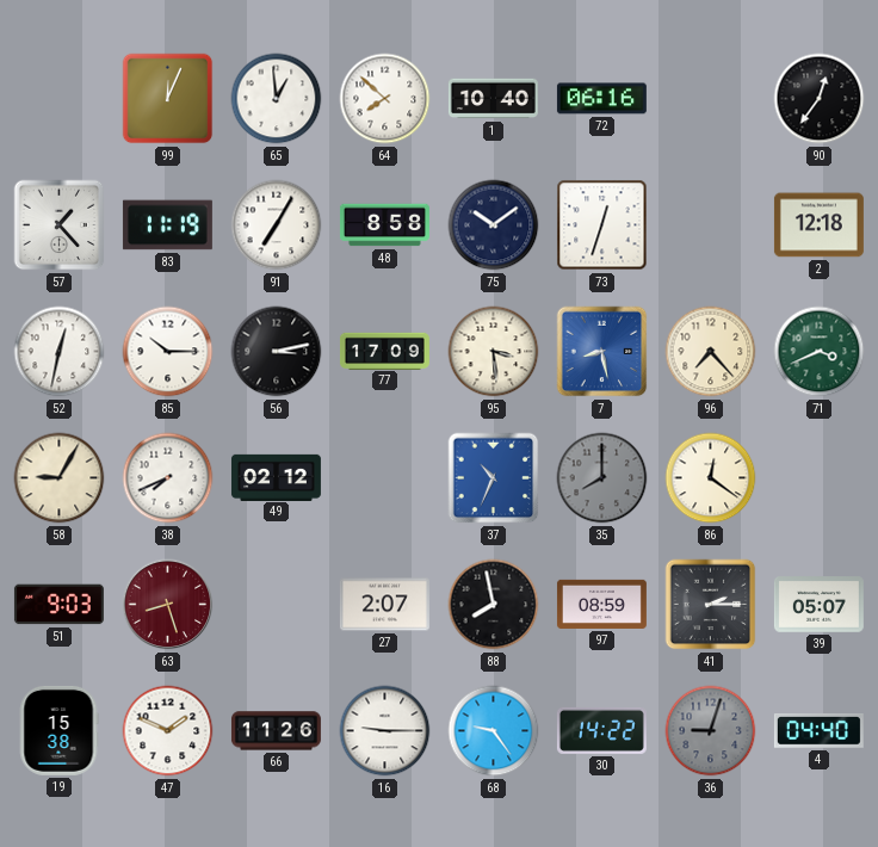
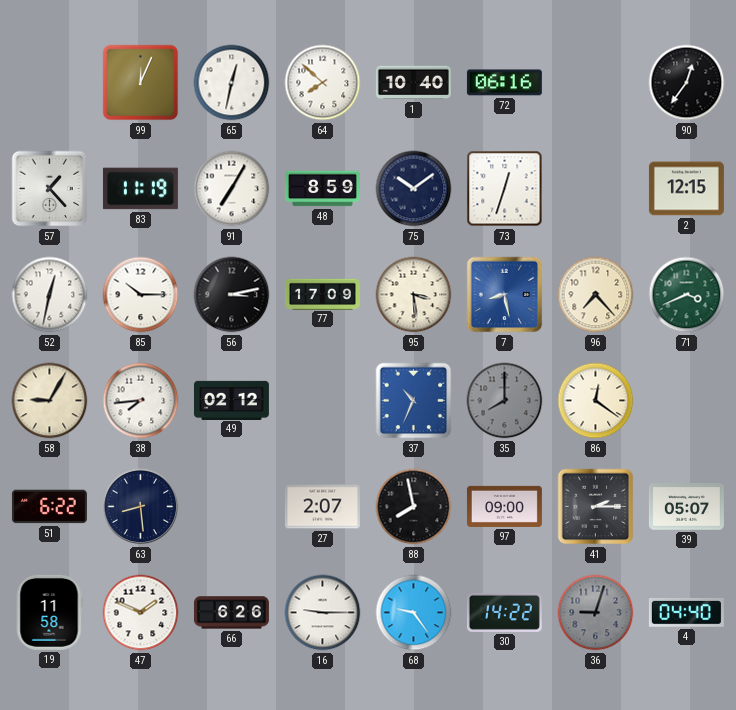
65: 12:59 -> 12:32 (232, 83)
48: 8:58 -> 8:59 (322, 189)
2: 12:18 -> 12:15 (686, 189)
38: 7:41 -> 7:44 (141, 401)
51: 9:03 -> 6:22 (49, 507)
63: 8:27 -> 8:29 (141, 507)
63 dial: burgundy -> navy (141, 507)
97: 08:59 -> 09:00 (504, 506)
19: 15:38 -> 11:58 (49, 612)
66: 11:26 -> 6:26 (231, 613)
